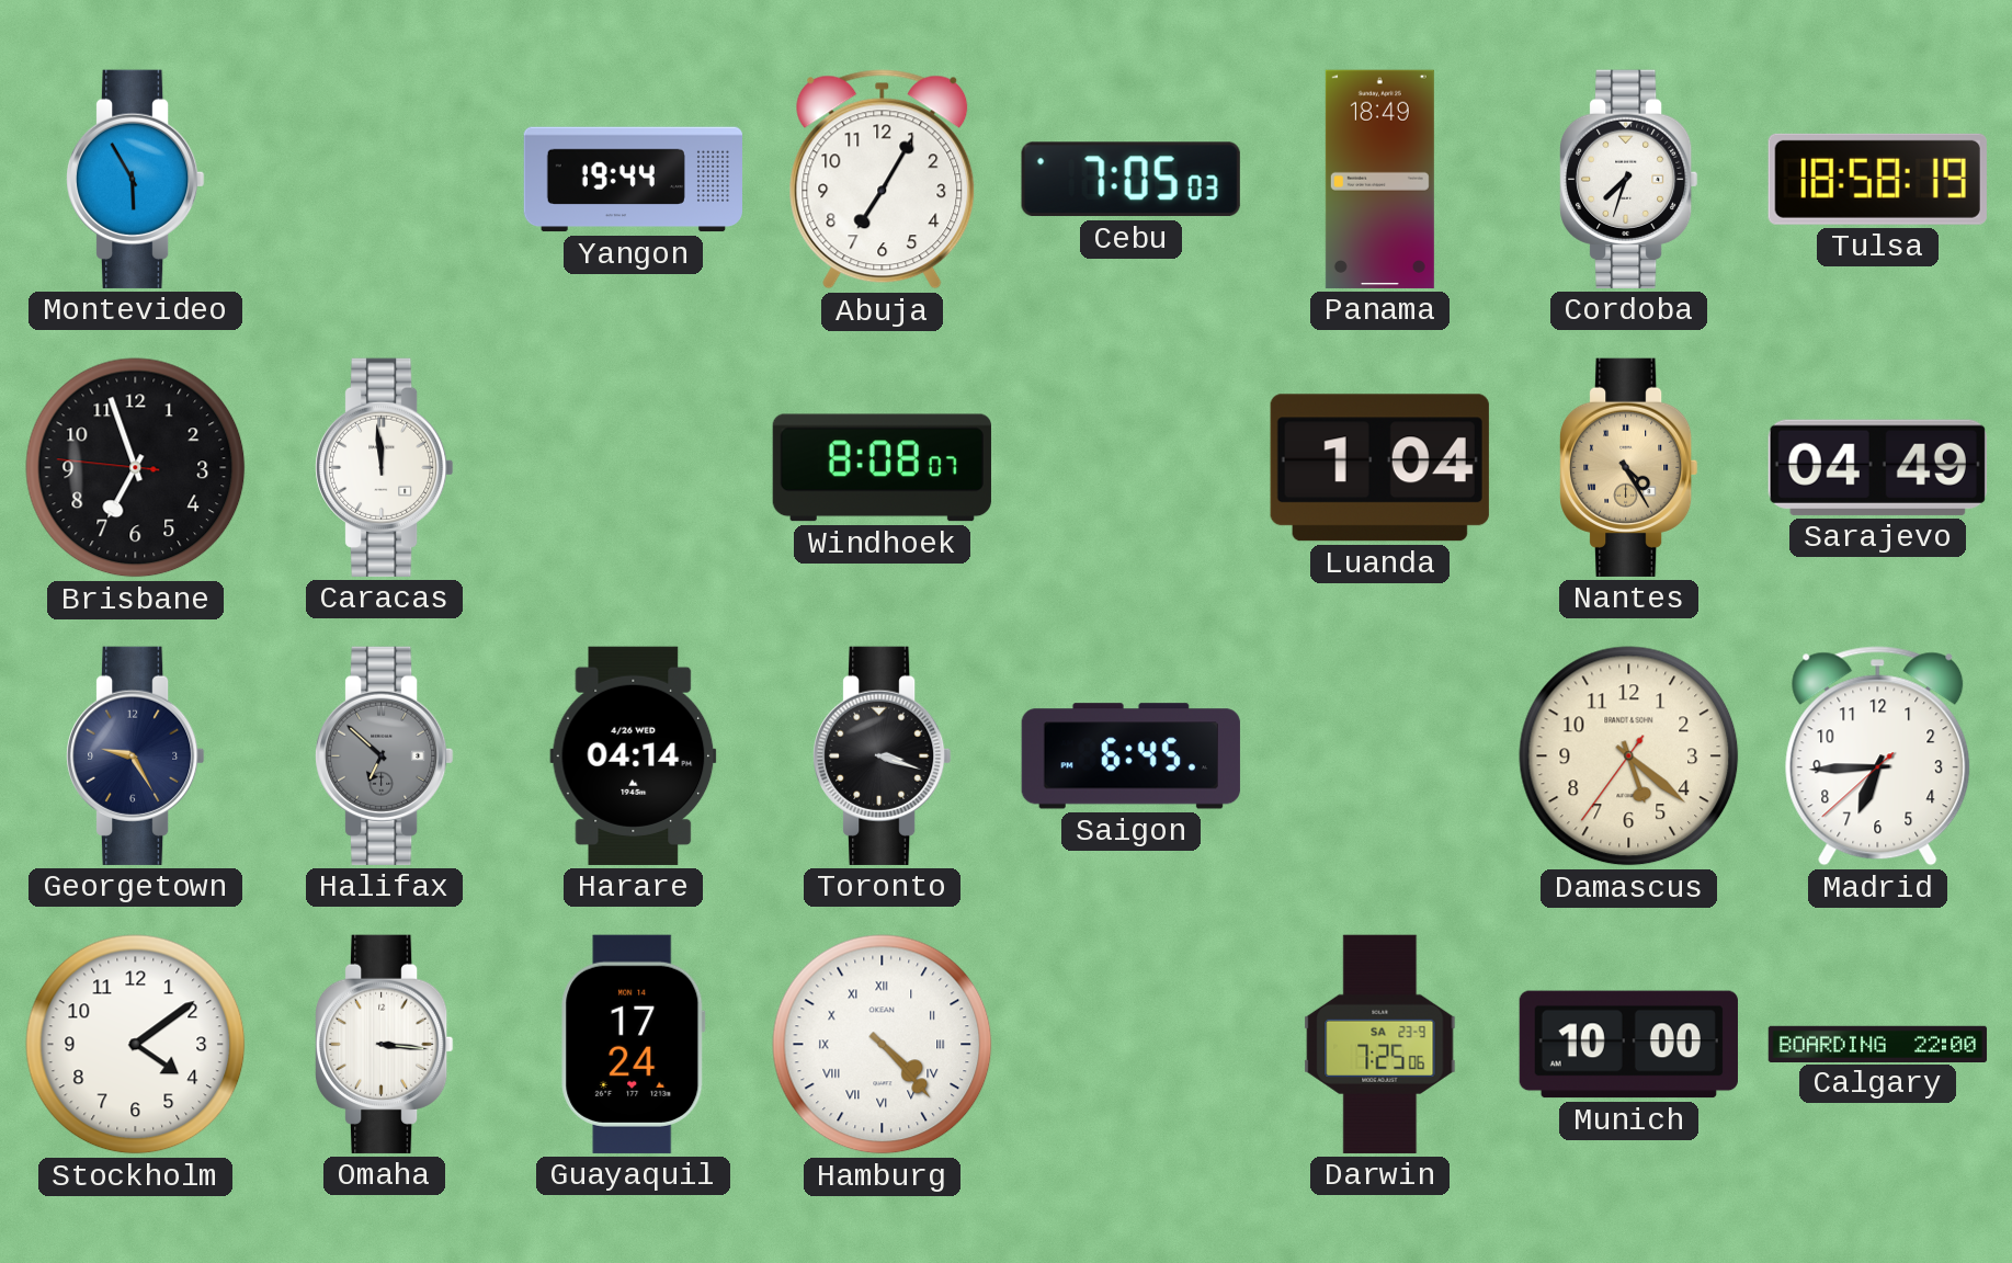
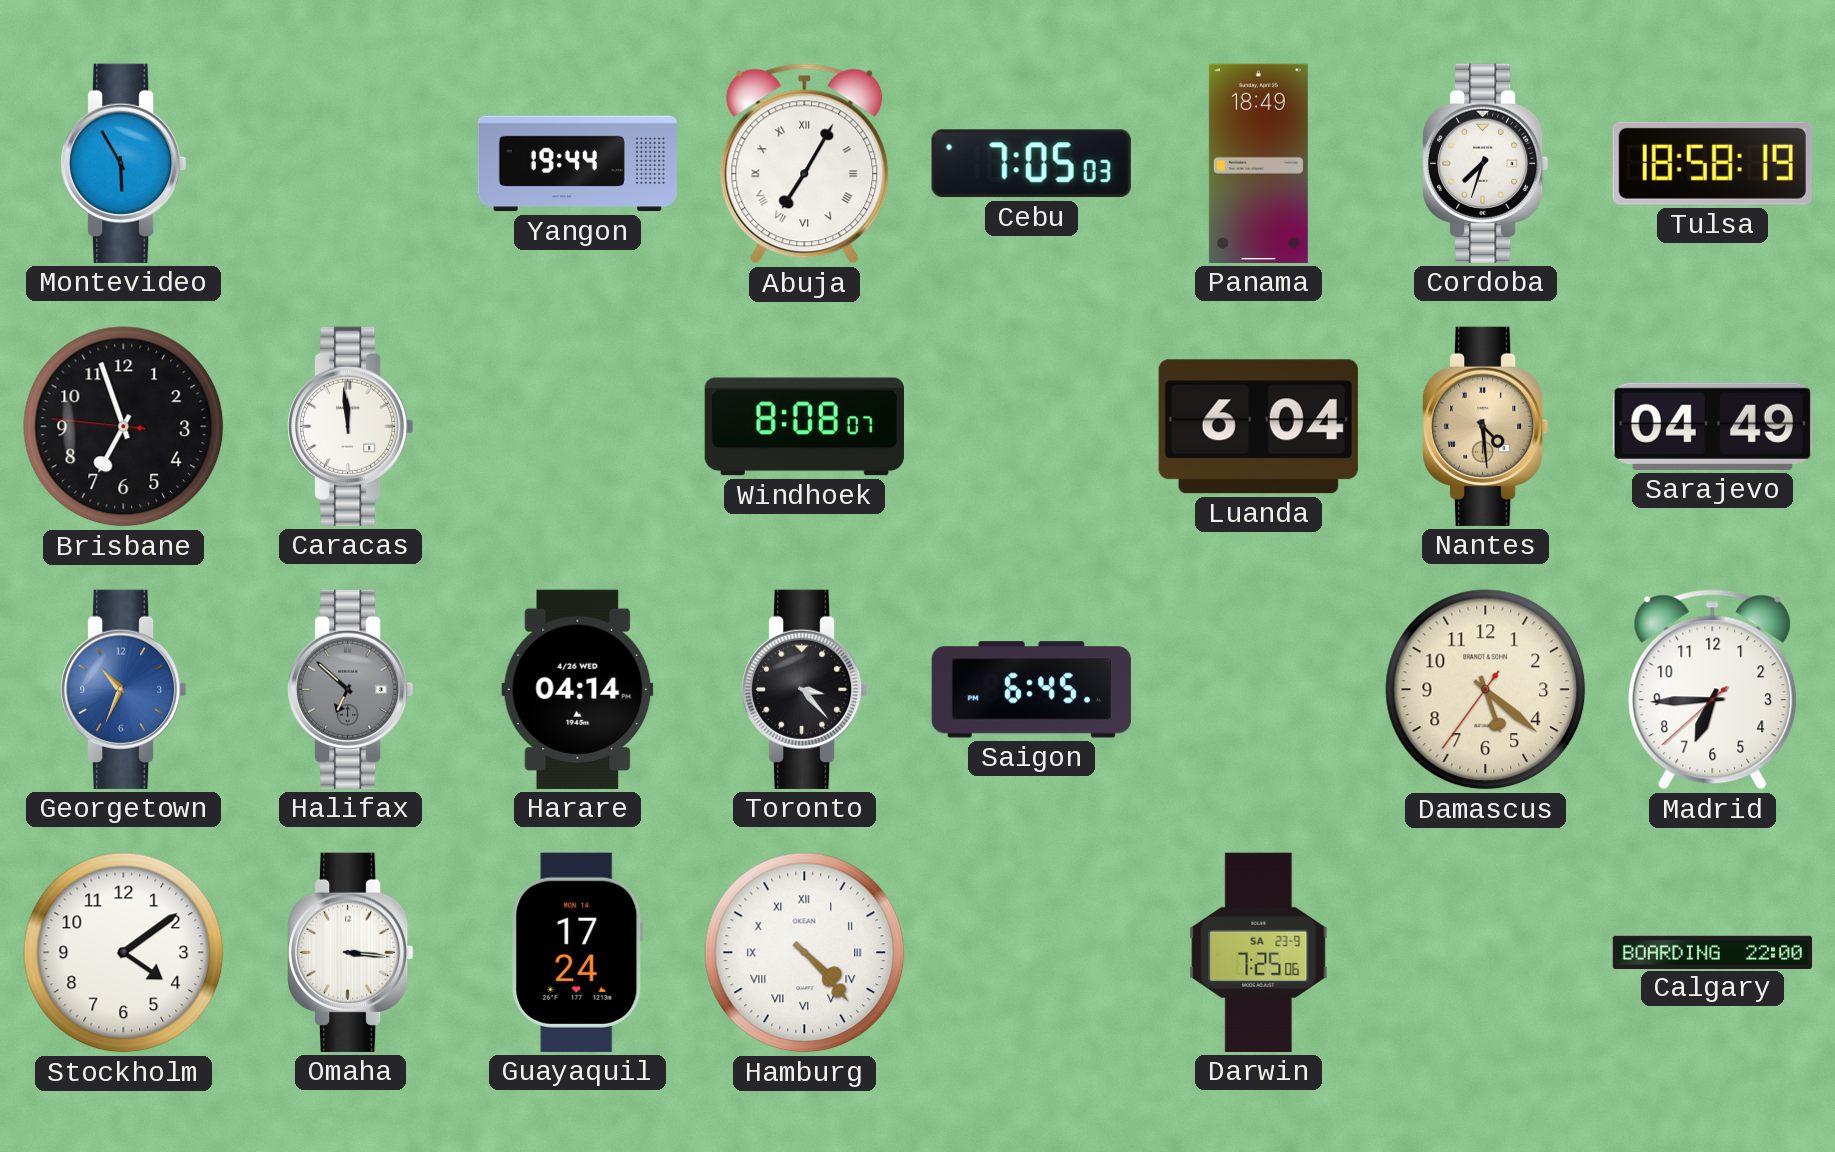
Abuja numerals: Arabic -> Roman (805, 164)
Luanda: 1:04 -> 6:04 (1258, 427)
Nantes: 4:25 -> 4:29 (1486, 426)
Georgetown: 9:25 -> 10:34 (124, 689)
Georgetown dial: navy -> blue (124, 689)
Toronto: 3:18 -> 3:23 (805, 689)
Munich: 10:00 -> none (1628, 1045)
